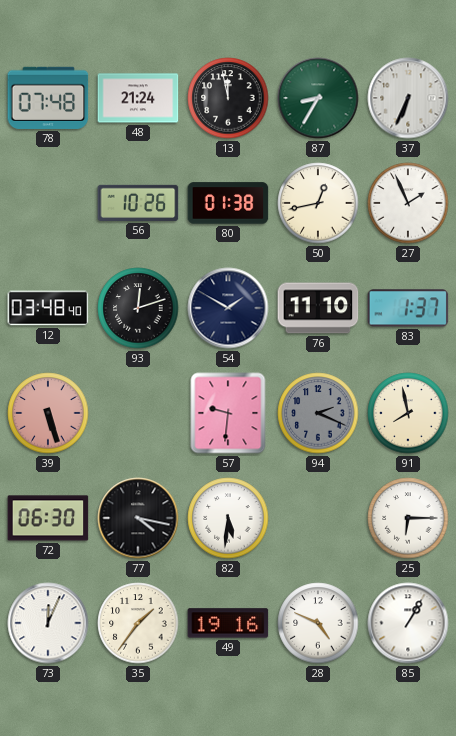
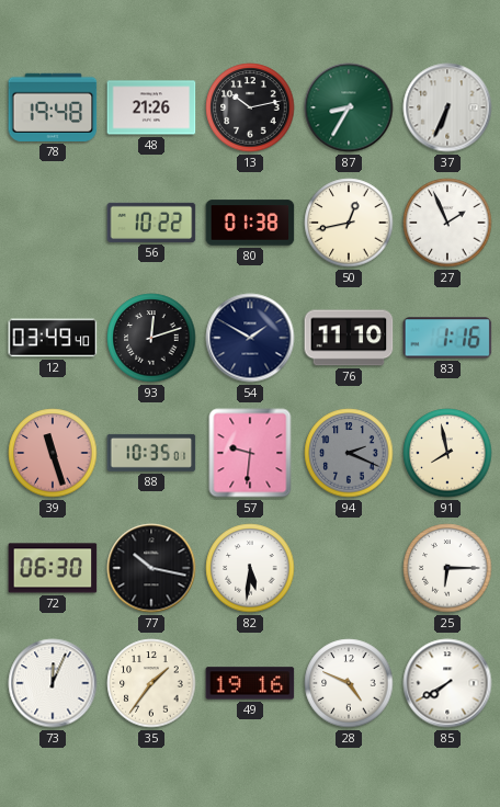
78: 07:48 -> 19:48 (53, 107)
48: 21:24 -> 21:26 (151, 107)
13: 11:58 -> 10:13 (250, 107)
56: 10:26 -> 10:22 (151, 223)
12: 03:48 -> 03:49 (53, 338)
83: 1:37 -> 1:16 (447, 338)
39: 5:27 -> 11:27 (53, 453)
88: none -> 10:35 (151, 453)
77: 4:17 -> 10:17 (151, 568)
85: 1:05 -> 7:40 (447, 683)
